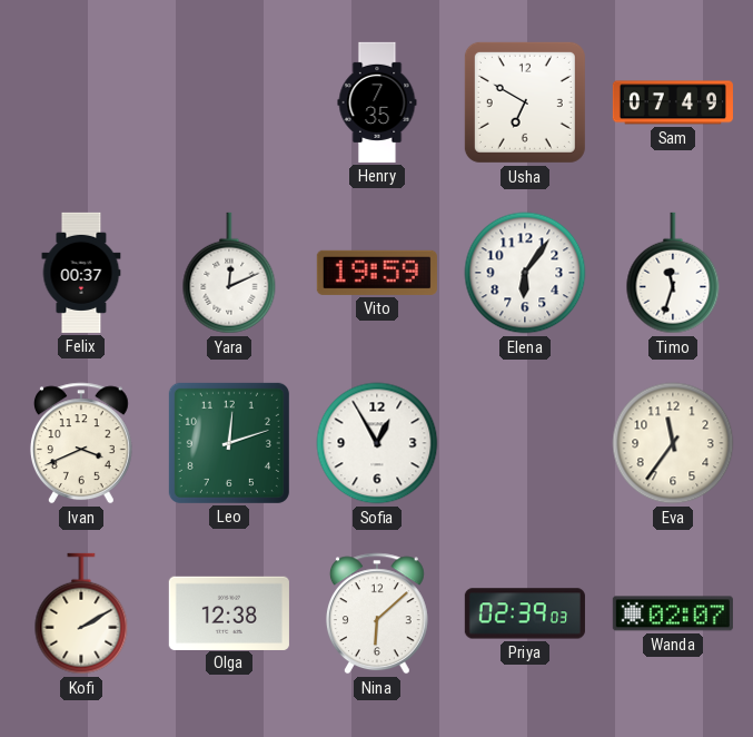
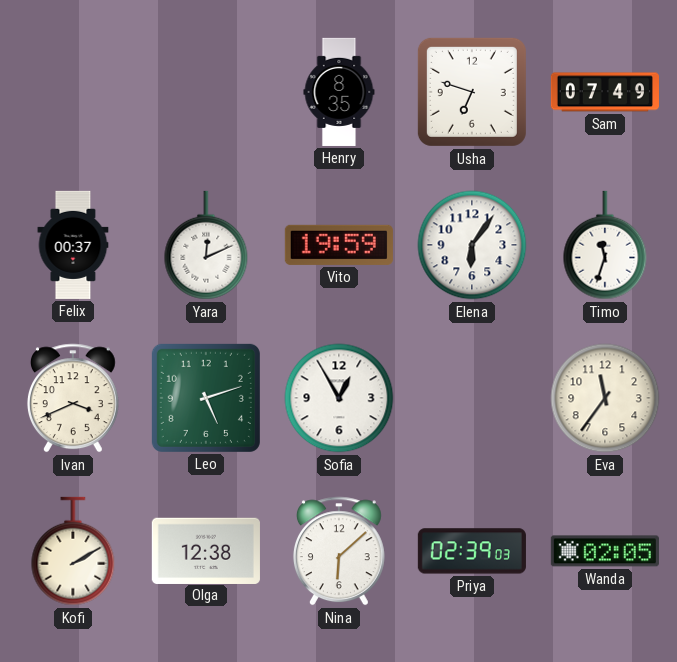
Henry: 7:35 -> 8:35 (339, 92)
Usha: 6:50 -> 6:48 (472, 92)
Leo: 12:12 -> 5:12 (206, 398)
Wanda: 02:07 -> 02:05 (605, 551)
